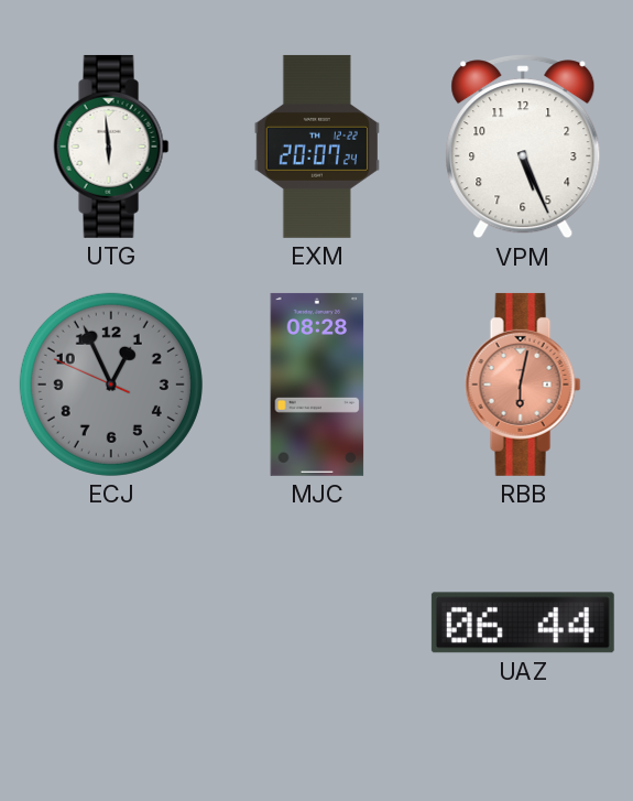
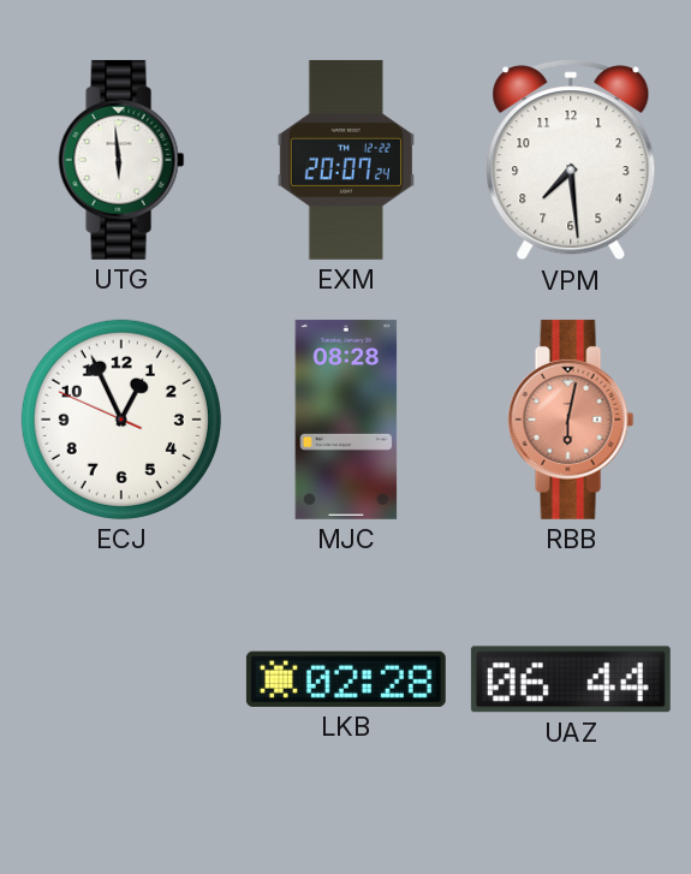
VPM: 5:26 -> 7:29 (571, 160)
ECJ dial: grey -> white (121, 420)
LKB: none -> 02:28 (346, 679)
